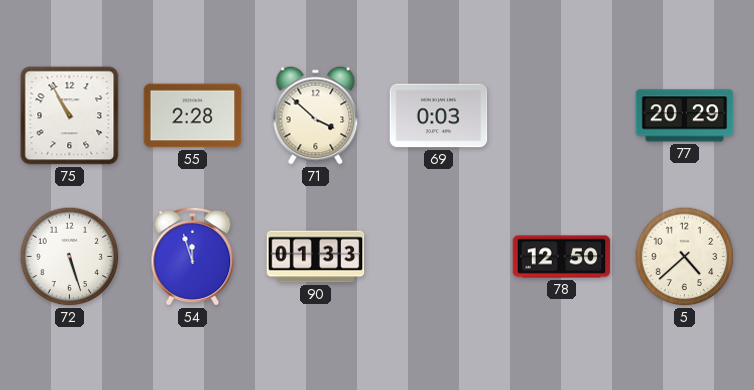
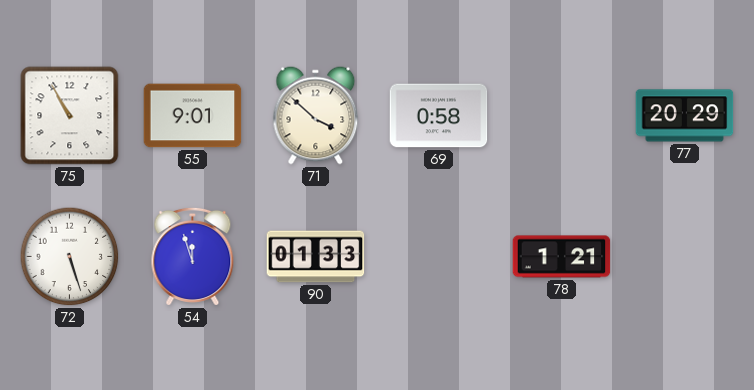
55: 2:28 -> 9:01 (193, 116)
69: 0:03 -> 0:58 (439, 116)
78: 12:50 -> 1:21 (562, 257)
5: 4:38 -> none (685, 257)
